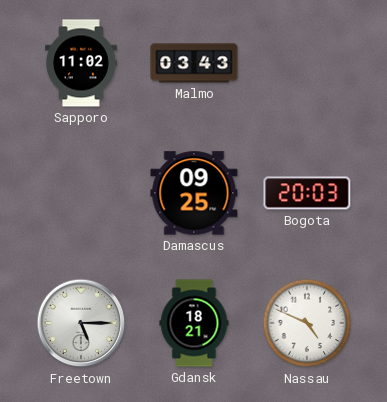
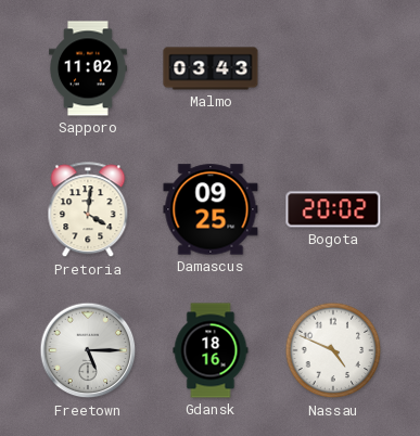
Pretoria: none -> 4:01 (88, 210)
Bogota: 20:03 -> 20:02 (333, 209)
Gdansk: 18:21 -> 18:16 (211, 350)
